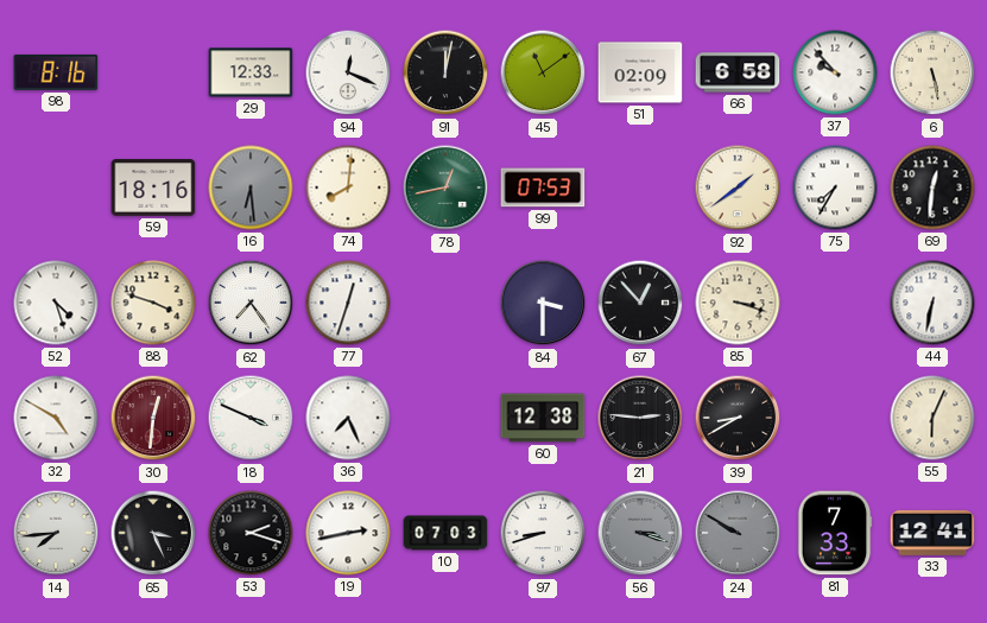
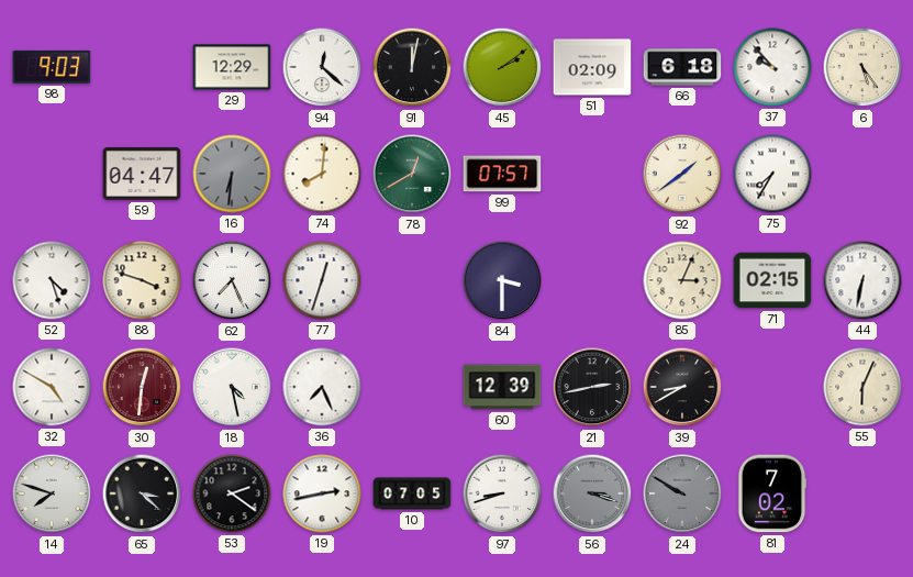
98: 8:16 -> 9:03 (52, 67)
29: 12:33 -> 12:29 (232, 67)
94: 12:19 -> 12:22 (322, 67)
45: 11:09 -> 2:09 (502, 67)
66: 6:58 -> 6:18 (682, 67)
6: 5:28 -> 5:24 (862, 67)
59: 18:16 -> 04:47 (142, 175)
16: 6:29 -> 6:31 (232, 174)
78: 12:43 -> 12:40 (412, 174)
99: 07:53 -> 07:57 (502, 174)
69: 12:31 -> none (932, 187)
62: 7:24 -> 7:26 (232, 280)
67: 12:53 -> none (640, 303)
85: 3:18 -> 3:04 (682, 280)
71: none -> 02:15 (772, 280)
18: 3:49 -> 4:28 (232, 387)
60: 12:38 -> 12:39 (502, 387)
21: 2:46 -> 2:43 (592, 387)
14: 7:44 -> 7:48 (52, 493)
65: 3:26 -> 3:22 (142, 493)
53: 2:18 -> 2:21 (232, 493)
10: 07:03 -> 07:05 (412, 493)
81: 7:33 -> 7:02 (772, 493)
33: 12:41 -> none (932, 533)
